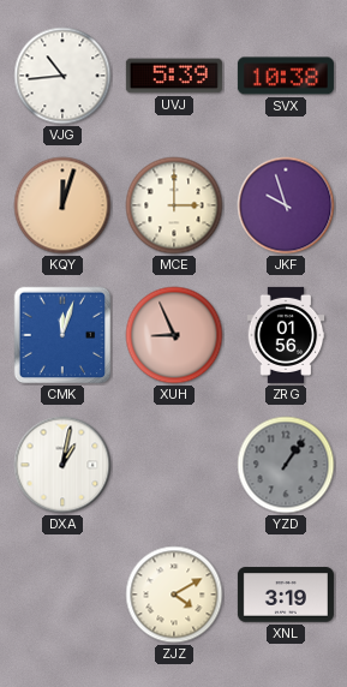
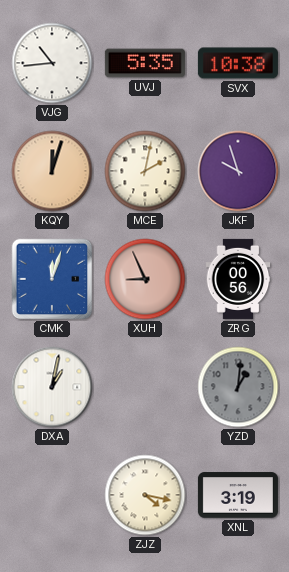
UVJ: 5:39 -> 5:35 (145, 63)
MCE: 3:00 -> 2:02 (145, 171)
ZRG: 01:56 -> 00:56 (238, 279)
YZD: 1:06 -> 1:01 (238, 387)
ZJZ: 4:10 -> 4:17 (145, 495)
